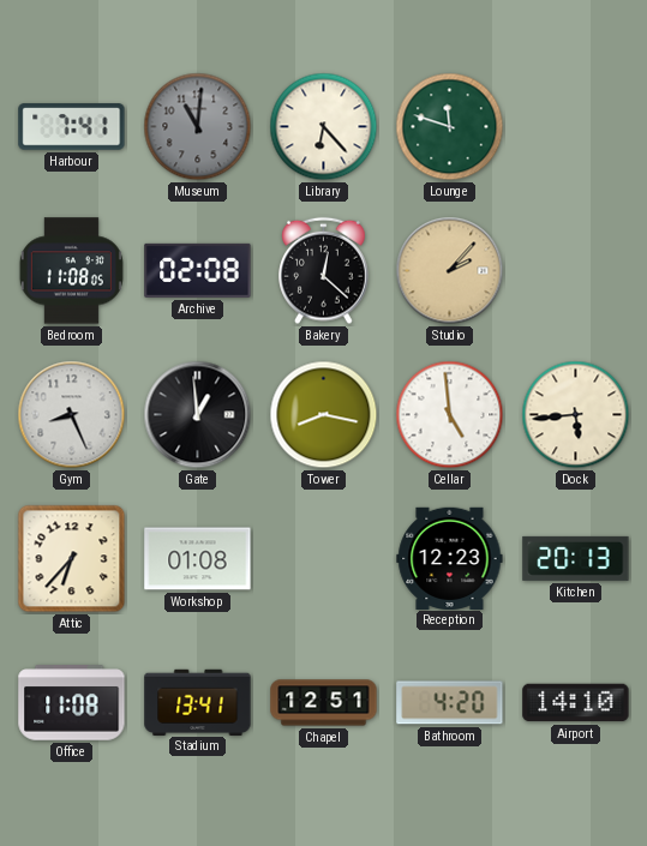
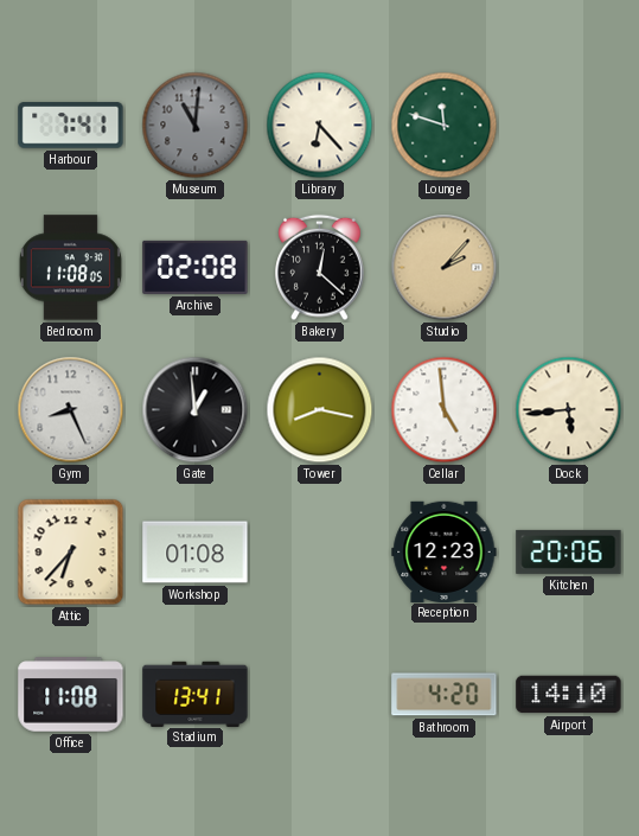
Kitchen: 20:13 -> 20:06 (569, 551)
Chapel: 12:51 -> none (324, 703)
